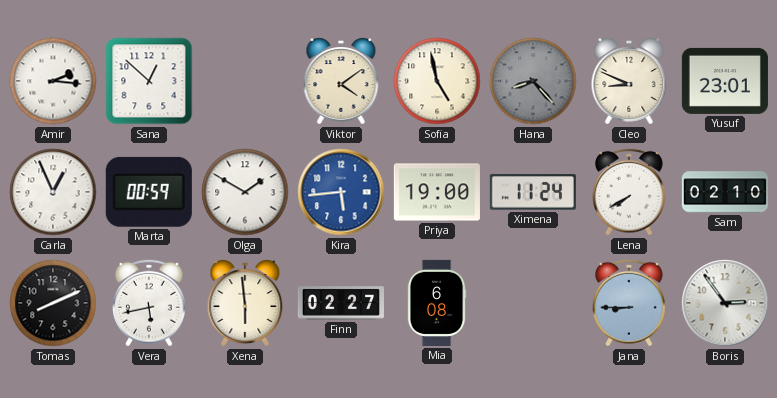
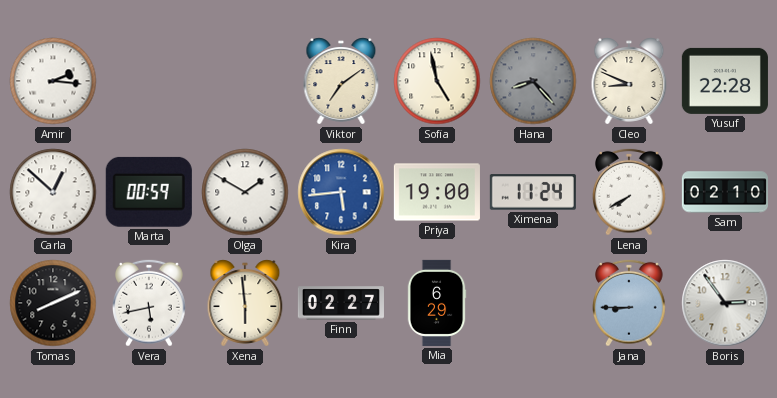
Sana: 12:52 -> none (149, 81)
Viktor: 4:09 -> 7:09 (341, 81)
Yusuf: 23:01 -> 22:28 (725, 81)
Carla: 12:56 -> 12:52 (53, 192)
Mia: 6:08 -> 6:29 (437, 303)
